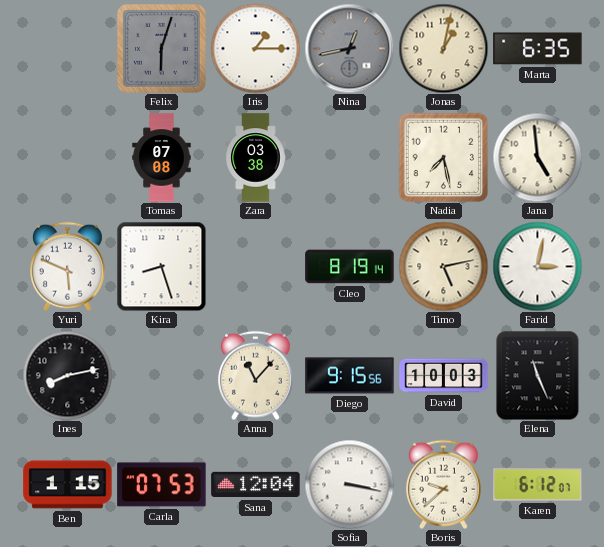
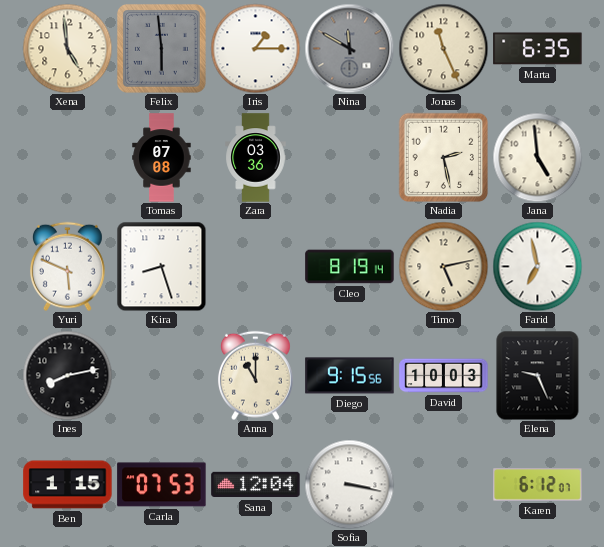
Xena: none -> 4:59 (67, 48)
Felix: 6:03 -> 5:59 (161, 48)
Nina: 12:43 -> 11:50 (349, 48)
Jonas: 1:02 -> 11:26 (443, 48)
Zara: 03:38 -> 03:36 (256, 158)
Nadia: 7:28 -> 2:28 (443, 157)
Farid: 3:02 -> 6:58 (537, 266)
Anna: 11:07 -> 11:00 (255, 375)
Elena: 11:26 -> 9:26 (538, 375)
Boris: 9:38 -> none (443, 484)
